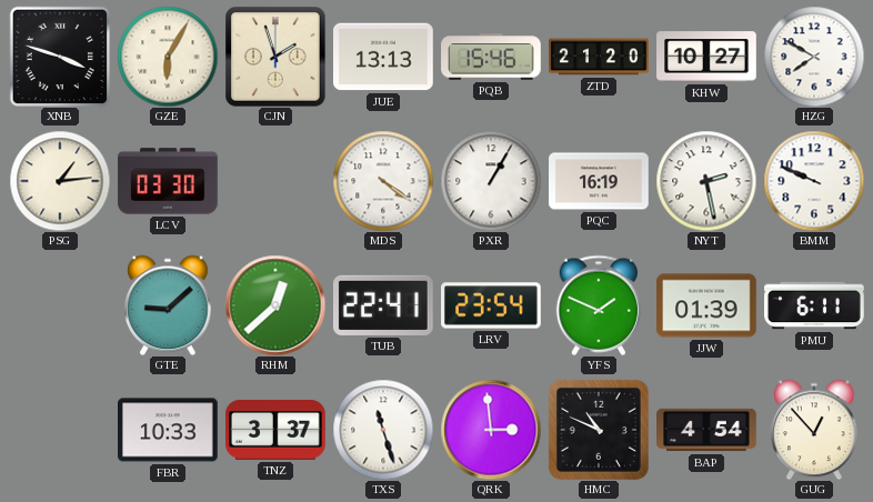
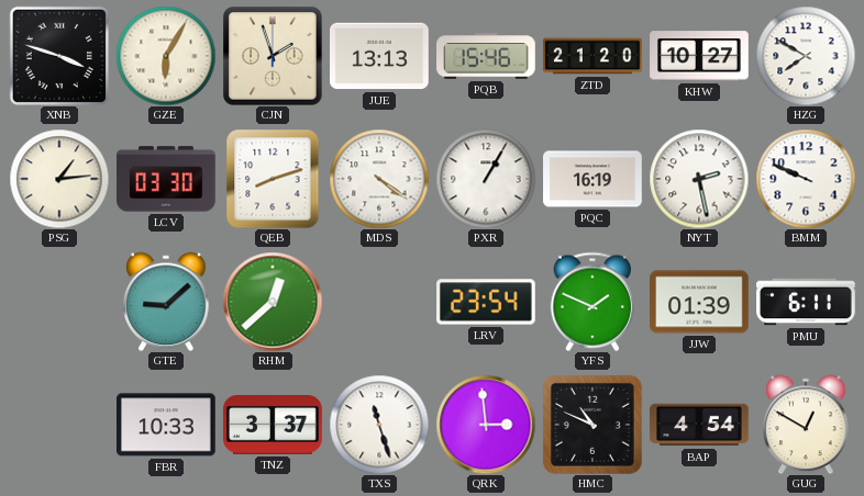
QEB: none -> 8:12 (273, 179)
TUB: 22:41 -> none (384, 305)
GUG: 12:53 -> 12:50 (806, 425)
